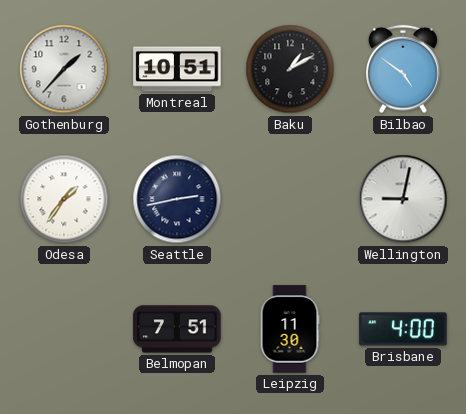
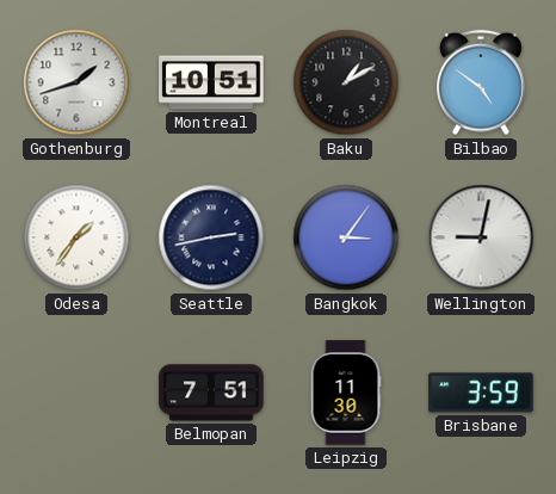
Gothenburg: 1:37 -> 1:42 (76, 82)
Bangkok: none -> 3:06 (346, 237)
Brisbane: 4:00 -> 3:59 (481, 393)
